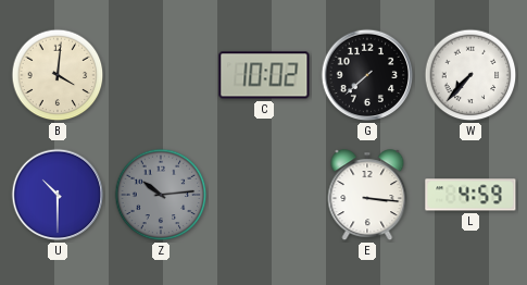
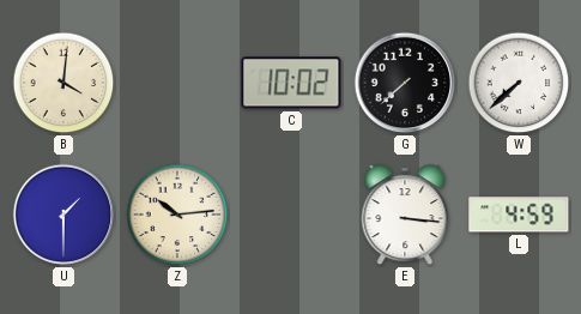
W: 7:37 -> 7:38 (519, 83)
U: 10:30 -> 1:30 (63, 215)
Z dial: grey -> cream (177, 215)
